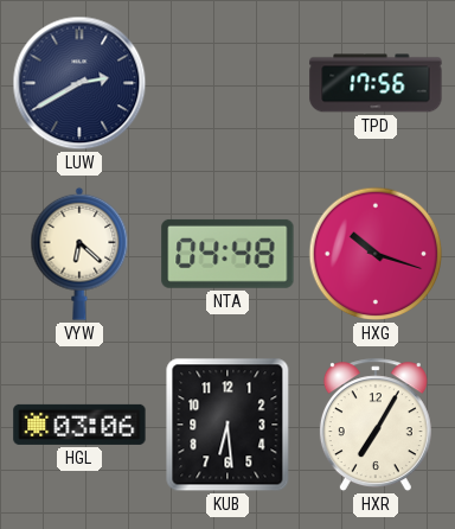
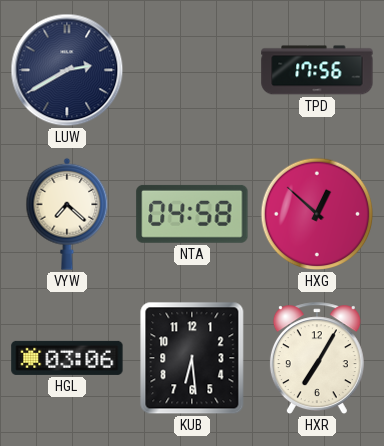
VYW: 6:22 -> 7:22 (67, 214)
NTA: 04:48 -> 04:58 (192, 214)
HXG: 10:18 -> 12:52 (317, 214)
